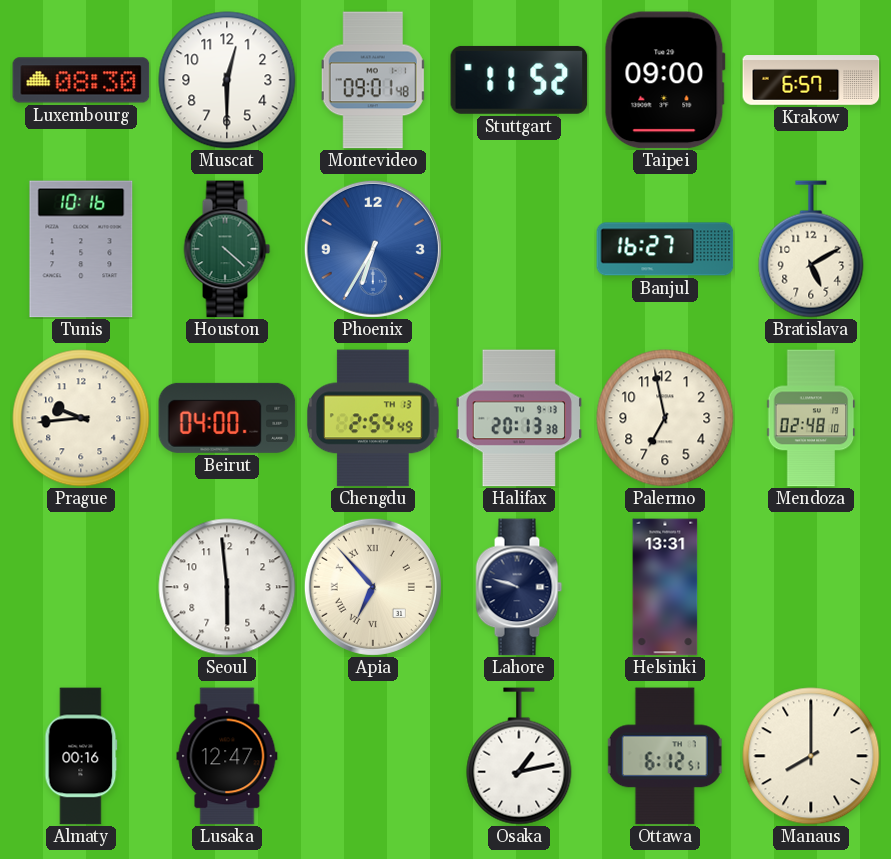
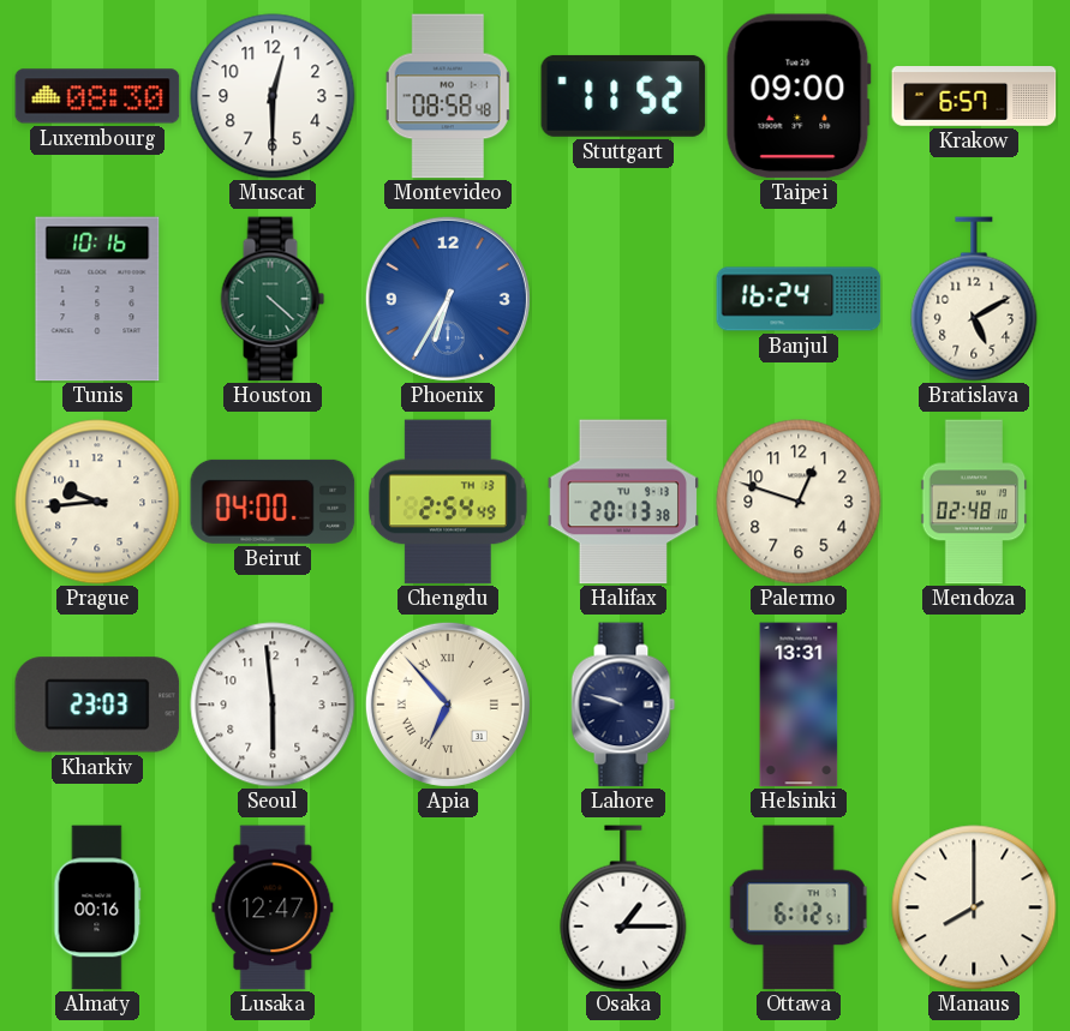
Montevideo: 09:01 -> 08:58 (448, 96)
Banjul: 16:27 -> 16:24 (799, 299)
Palermo: 6:58 -> 12:48 (799, 502)
Kharkiv: none -> 23:03 (97, 705)
Osaka: 1:13 -> 1:15 (623, 907)
